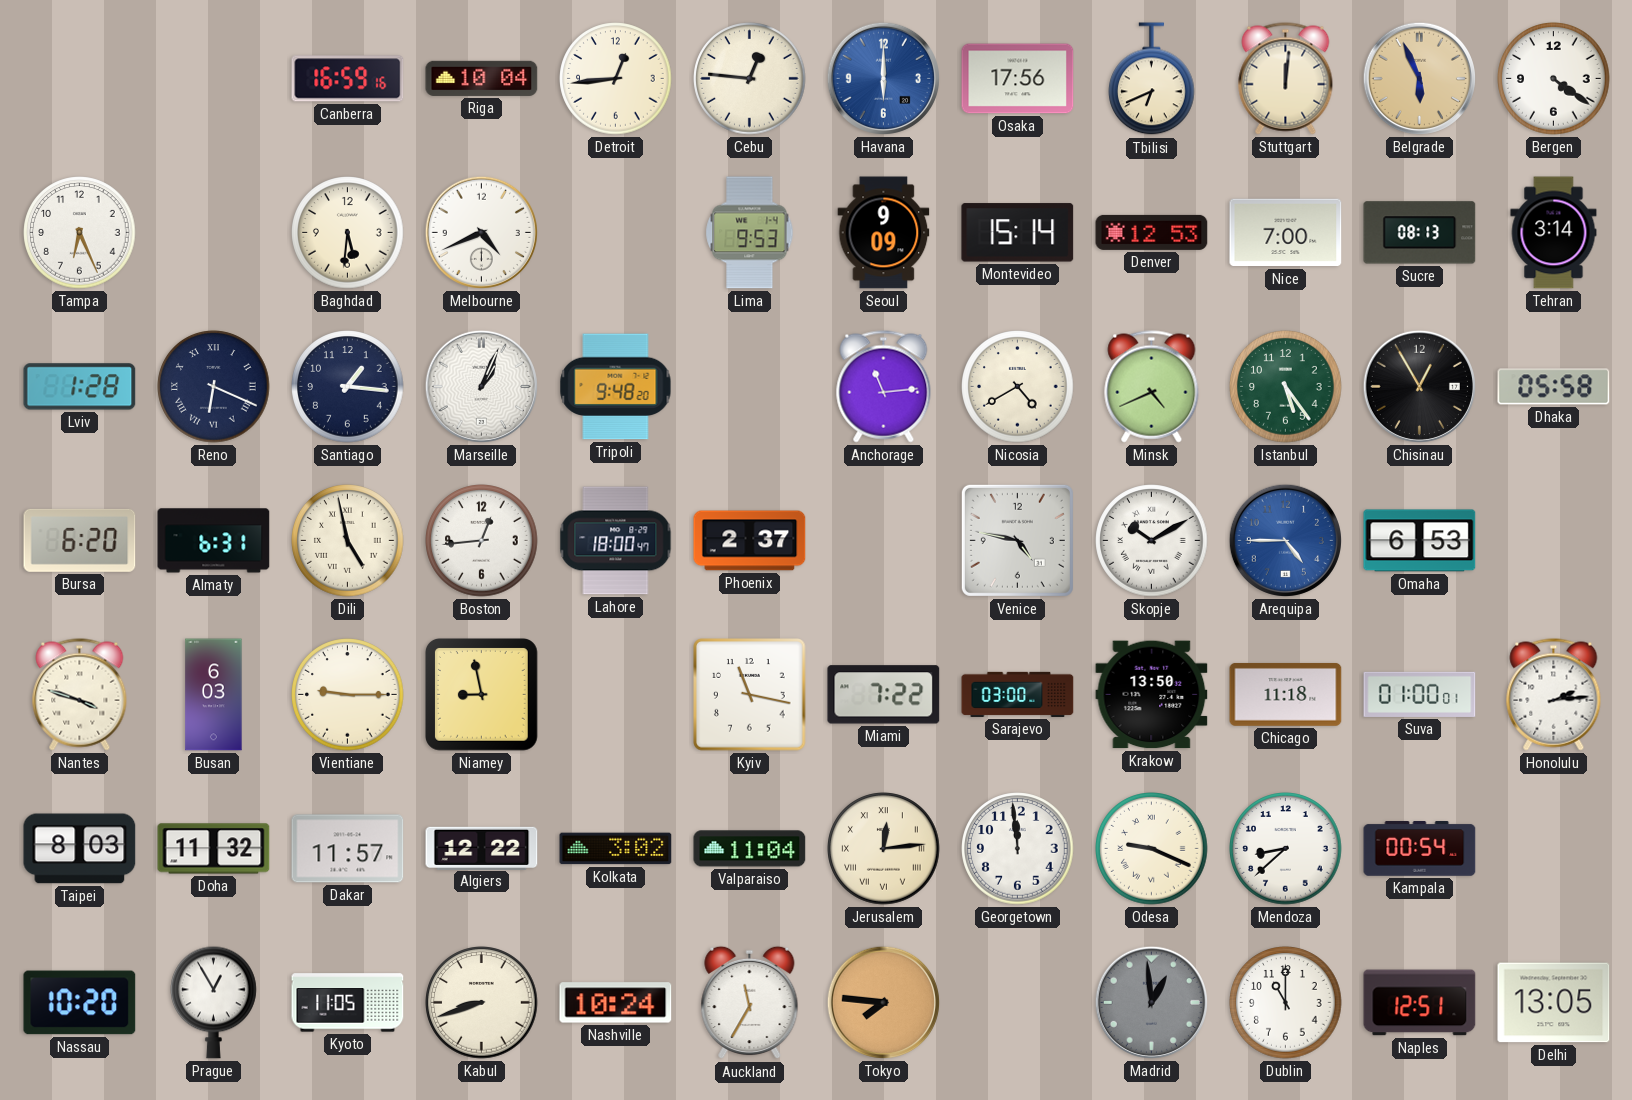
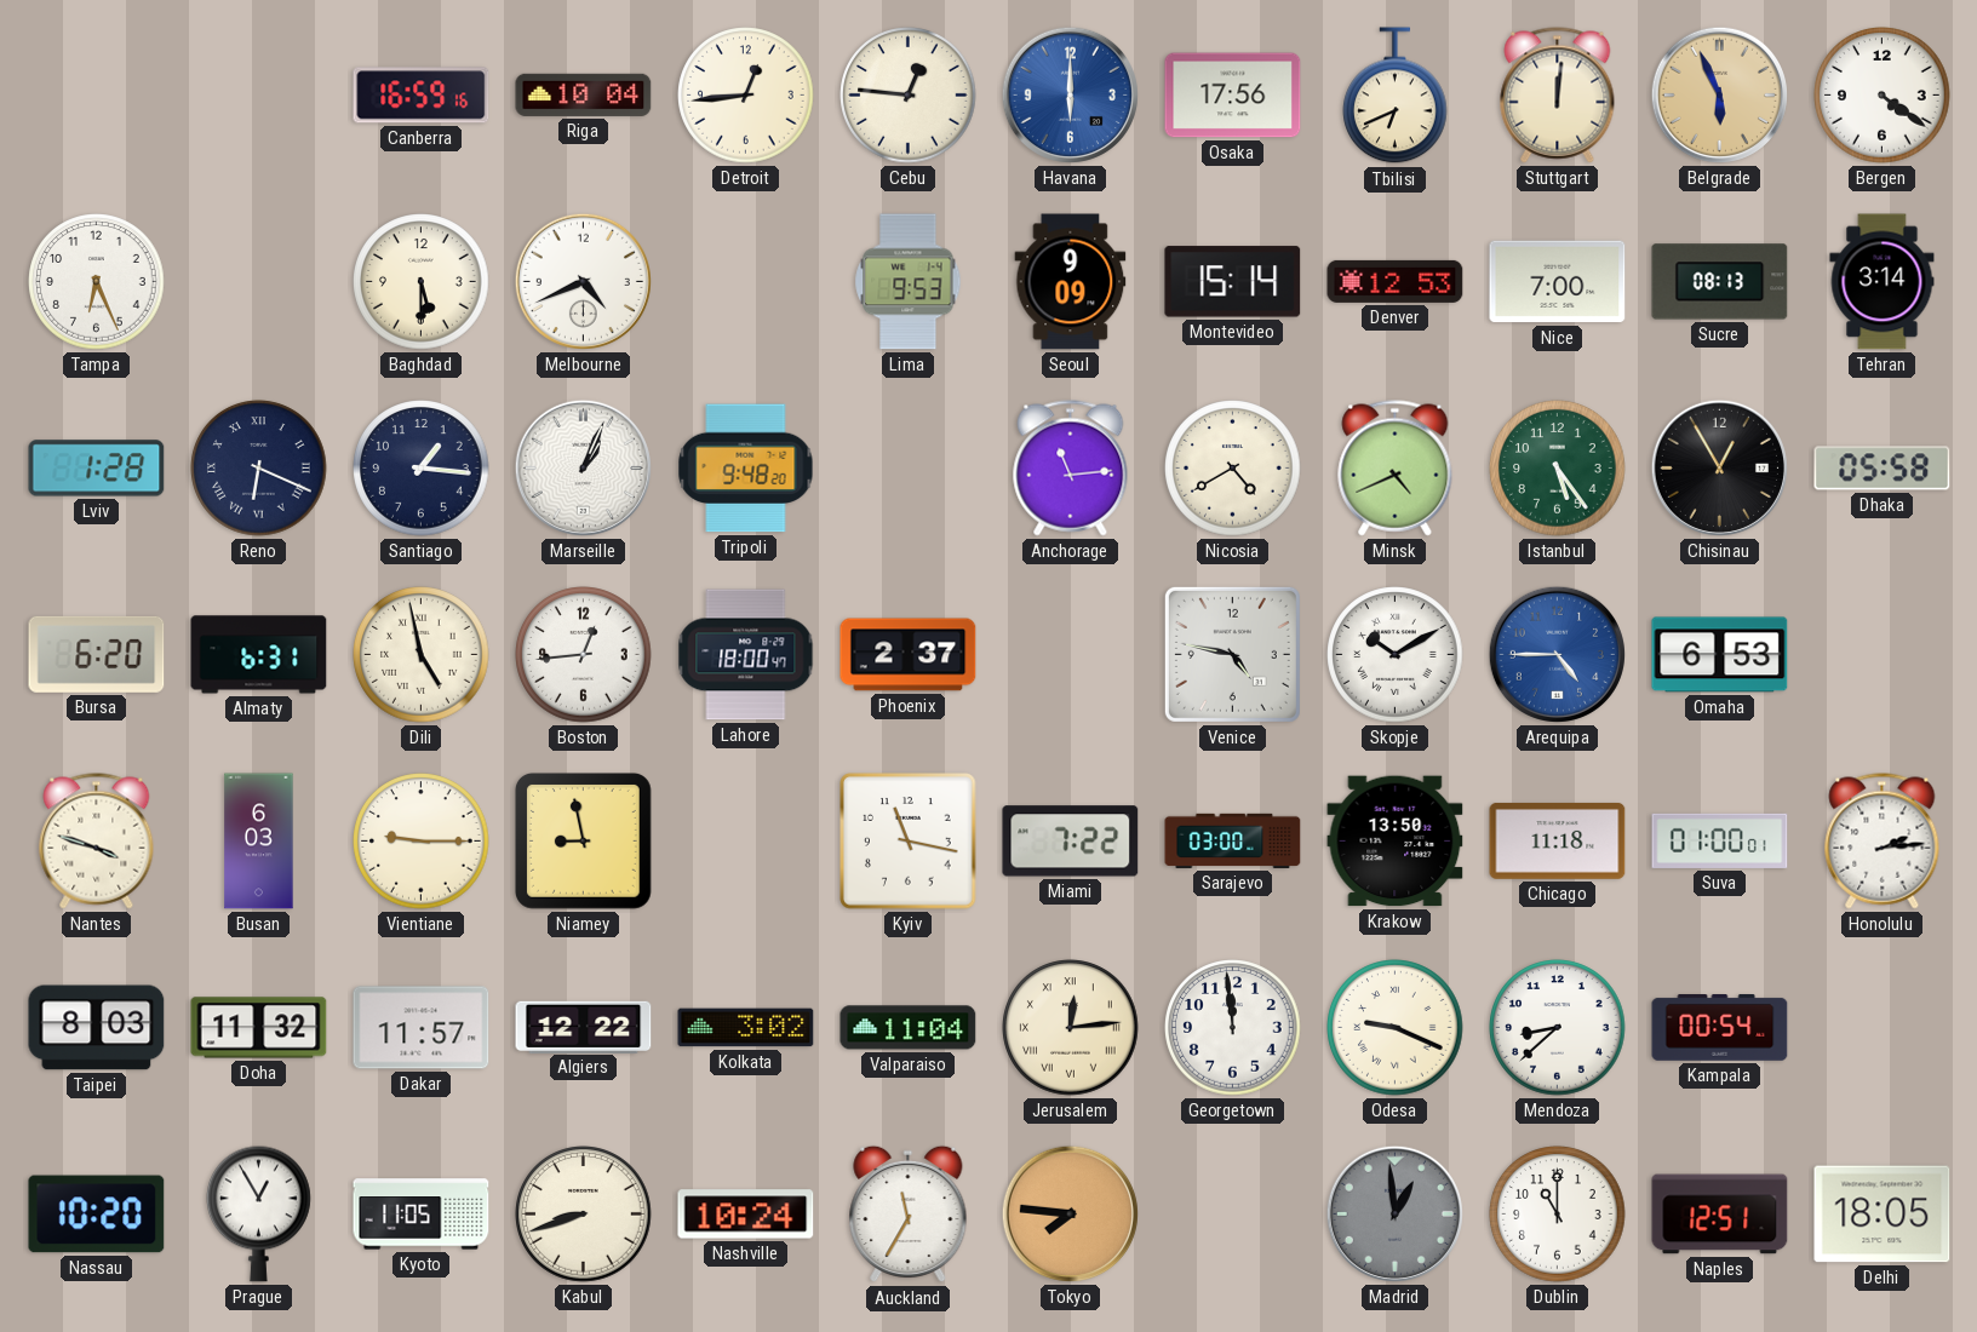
Baghdad: 5:31 -> 5:30 (422, 282)
Delhi: 13:05 -> 18:05 (1883, 1215)
